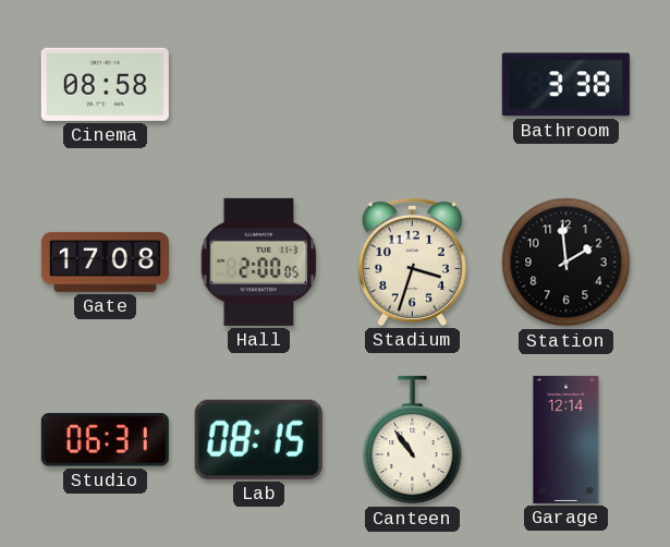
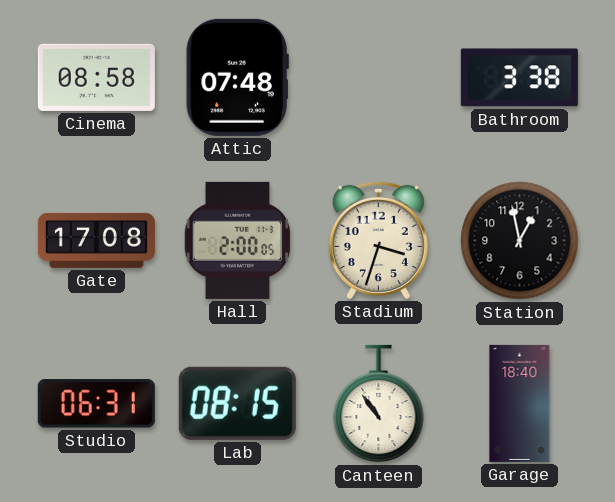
Attic: none -> 07:48 (237, 77)
Station: 1:59 -> 12:58 (520, 241)
Garage: 12:14 -> 18:40 (520, 403)
